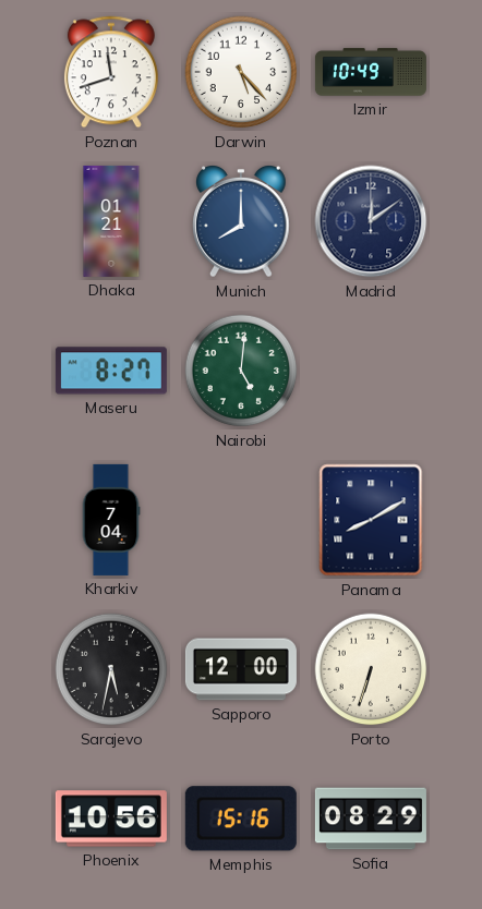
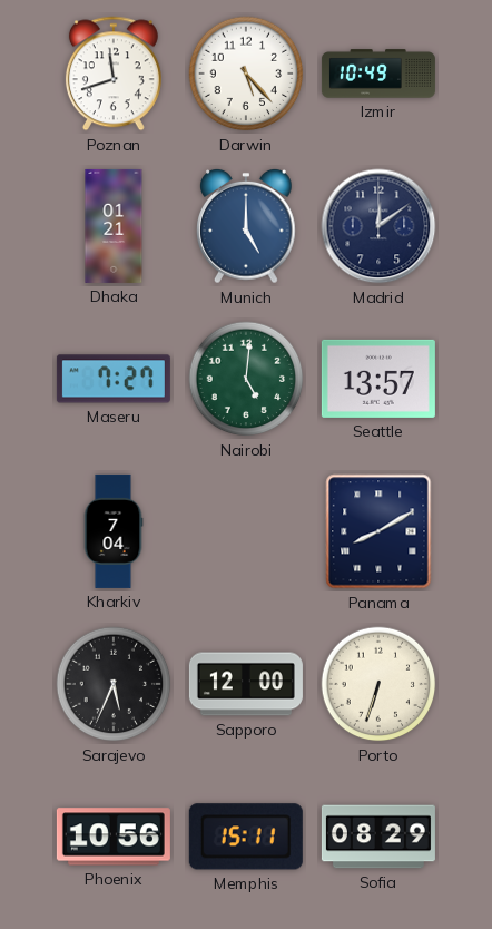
Munich: 8:00 -> 5:00 (246, 227)
Maseru: 8:27 -> 7:27 (114, 379)
Seattle: none -> 13:57 (378, 379)
Sarajevo: 5:32 -> 5:34 (114, 684)
Memphis: 15:16 -> 15:11 (246, 837)
